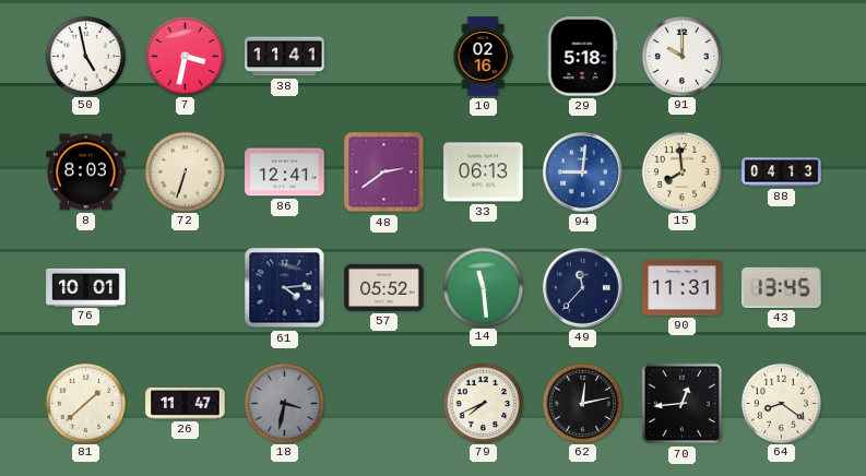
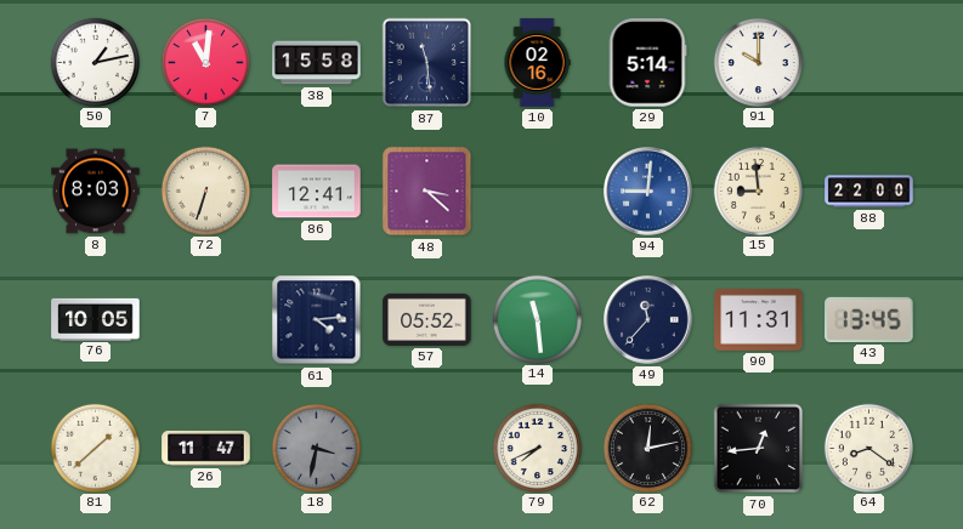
50: 4:58 -> 1:13 (95, 62)
7: 3:32 -> 11:01 (205, 62)
38: 11:41 -> 15:58 (317, 63)
87: none -> 11:29 (427, 63)
29: 5:18 -> 5:14 (647, 63)
48: 2:39 -> 3:22 (427, 192)
33: 06:13 -> none (484, 172)
15: 7:59 -> 8:59 (758, 190)
88: 04:13 -> 22:00 (869, 192)
76: 10:01 -> 10:05 (96, 319)
